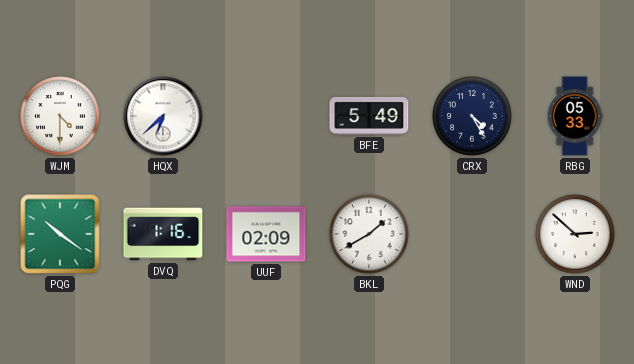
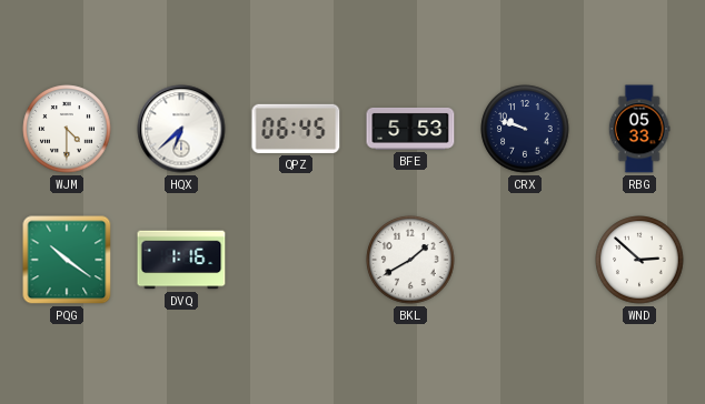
QPZ: none -> 06:45 (296, 129)
BFE: 5:49 -> 5:53 (410, 129)
CRX: 4:25 -> 9:48 (525, 129)
UUF: 02:09 -> none (266, 234)
